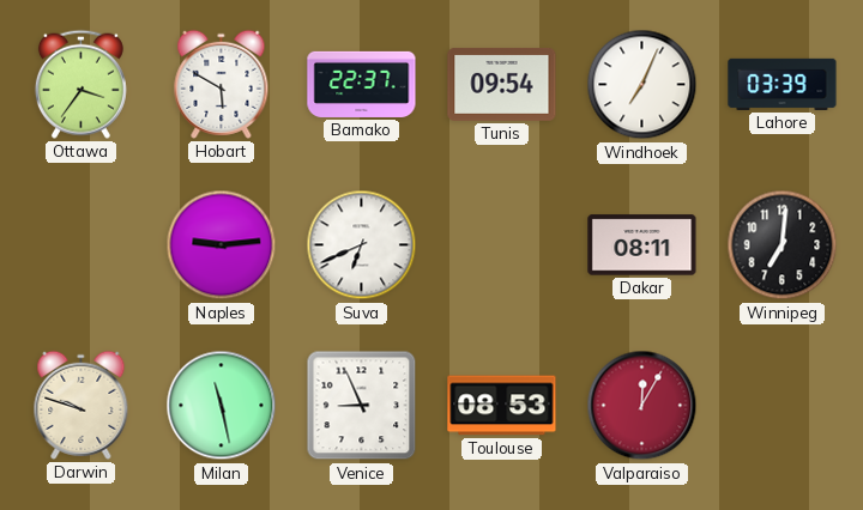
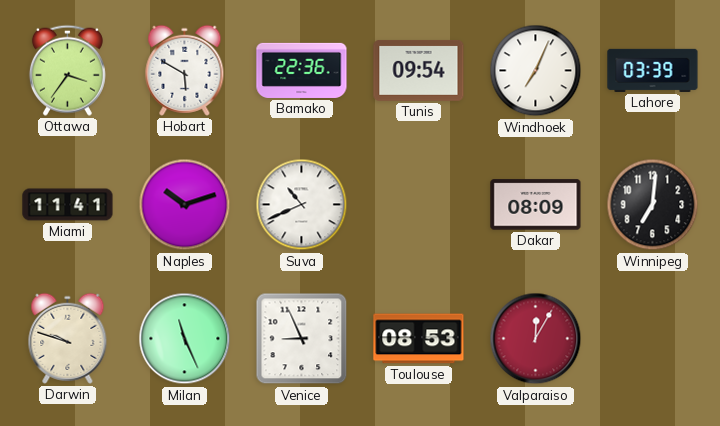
Bamako: 22:37 -> 22:36 (302, 70)
Miami: none -> 11:41 (68, 205)
Naples: 9:14 -> 10:12 (185, 205)
Suva: 6:41 -> 10:41 (302, 205)
Dakar: 08:11 -> 08:09 (536, 205)
Milan: 11:28 -> 11:26 (185, 339)
